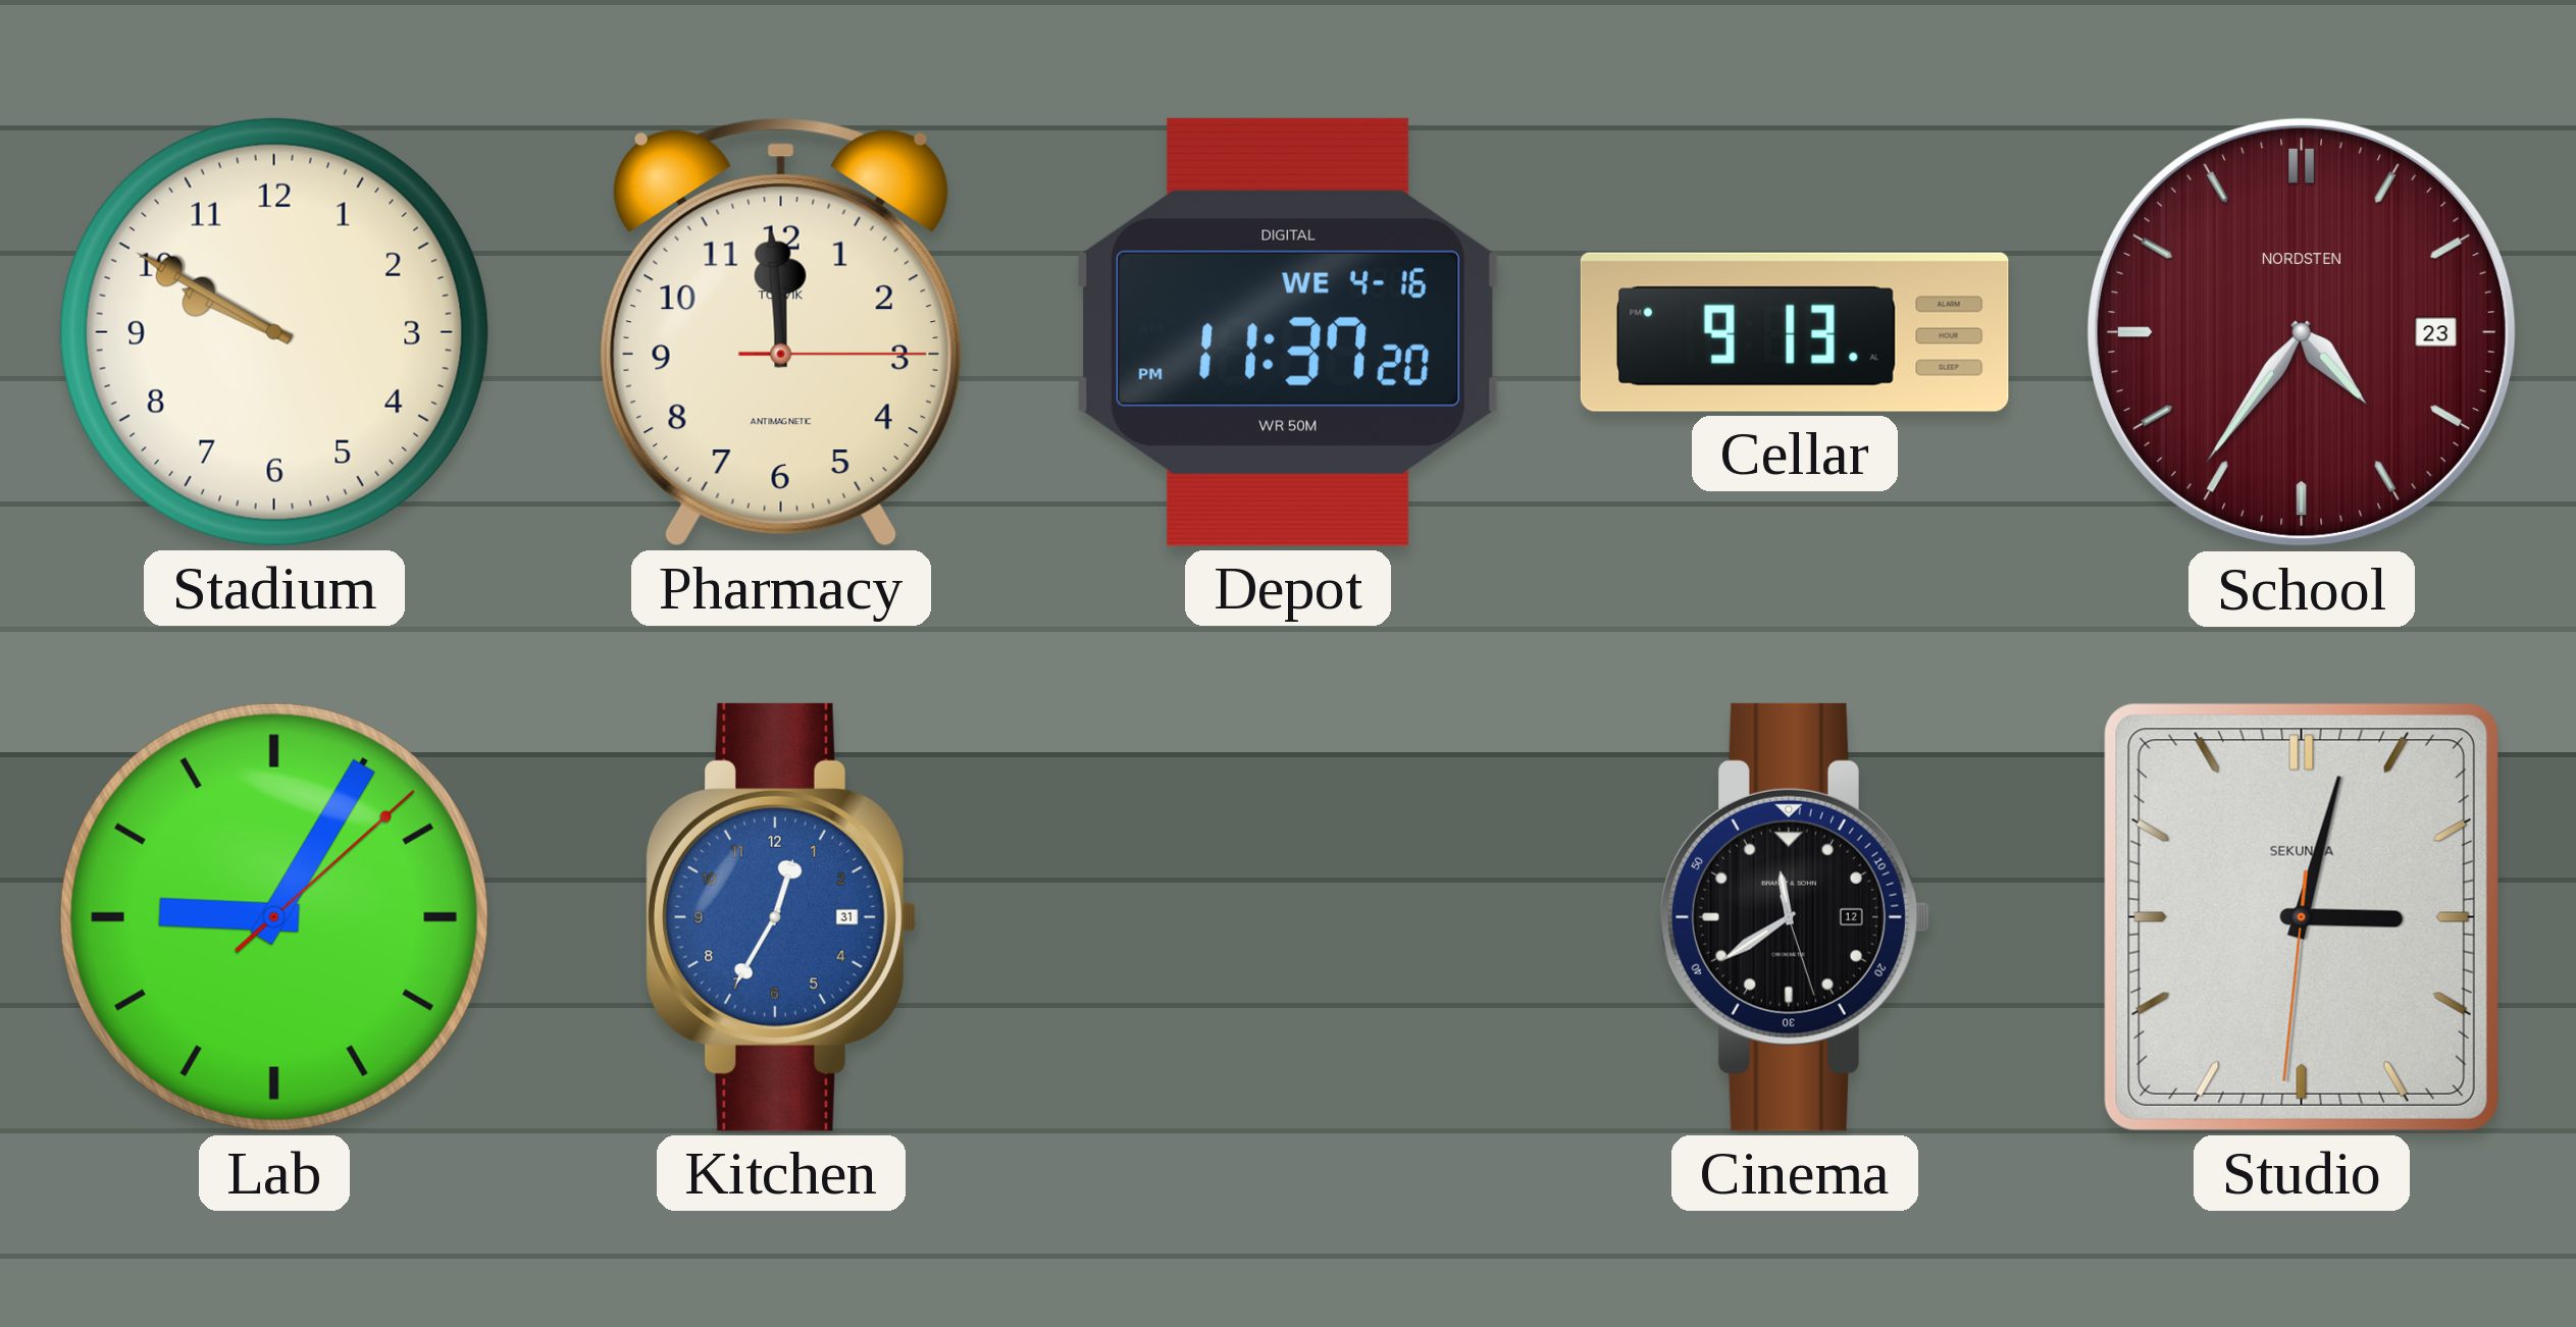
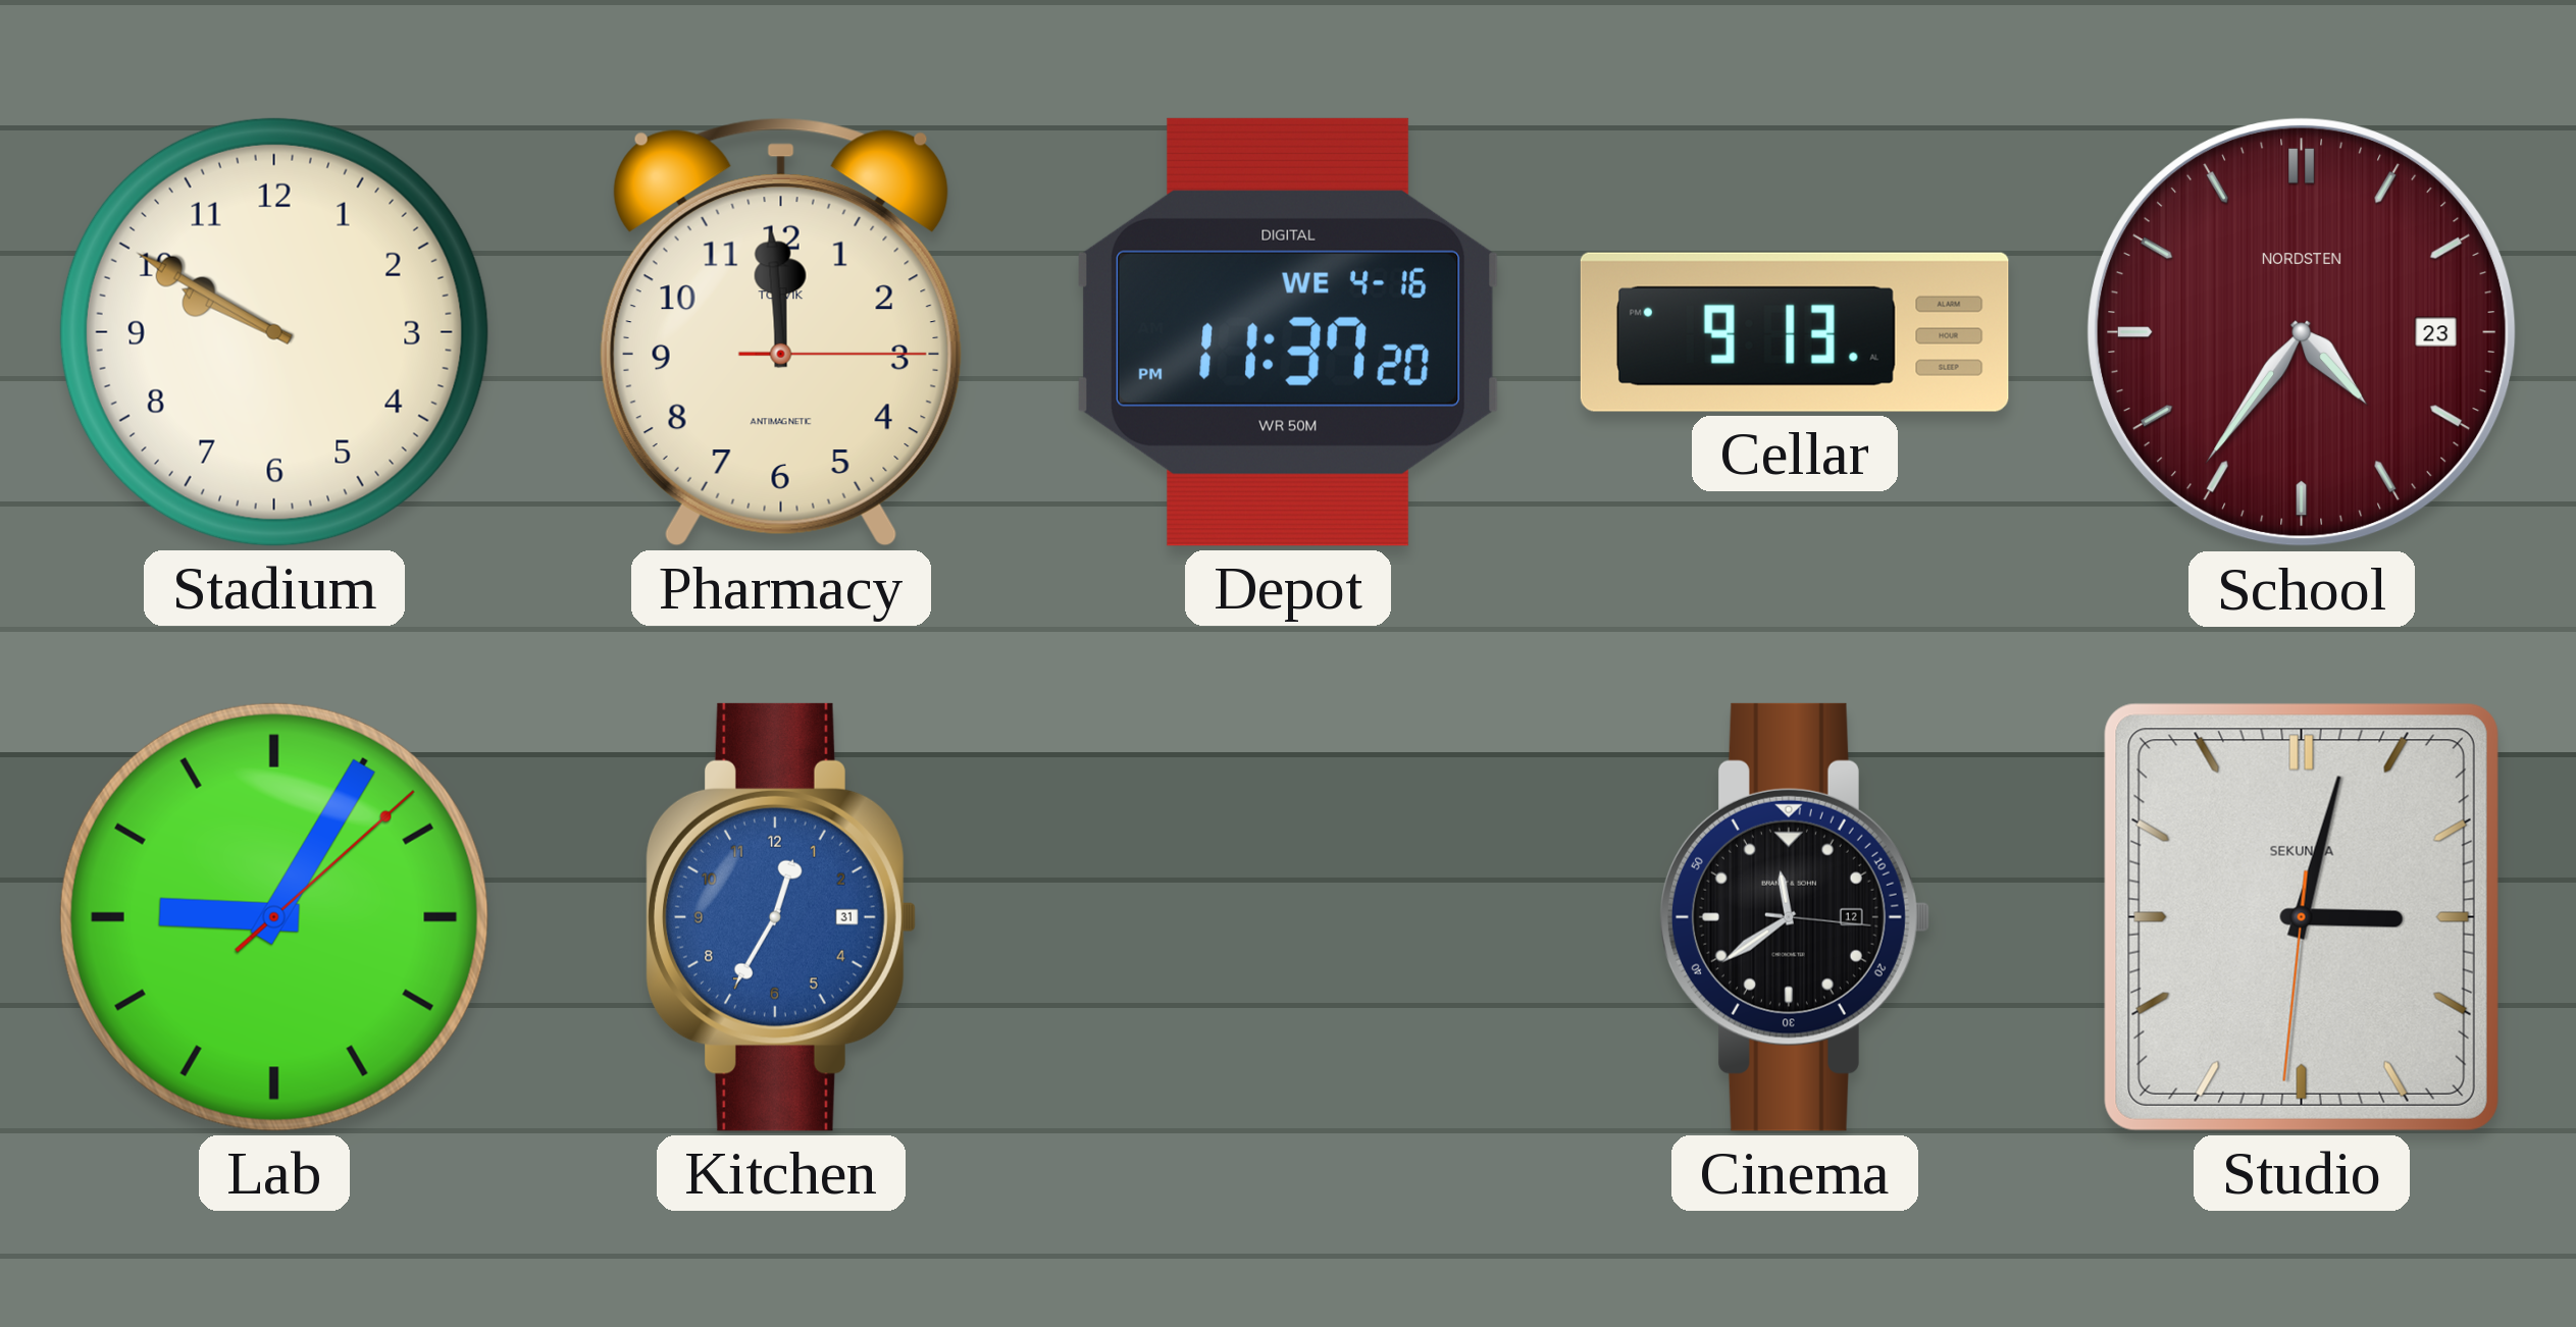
Cinema: 11:39:27 -> 11:39:16 (1795, 917)
